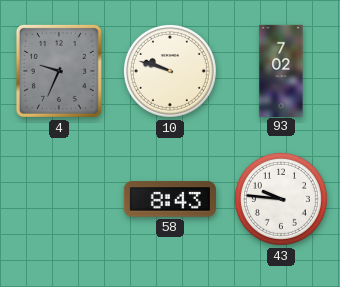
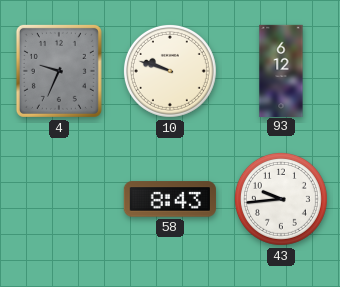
93: 7:02 -> 6:12 (281, 70)
43: 9:46 -> 9:44 (281, 199)
